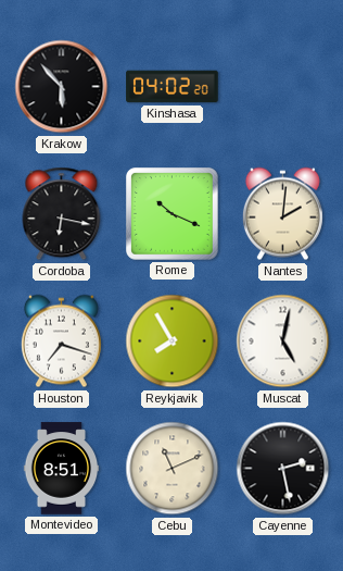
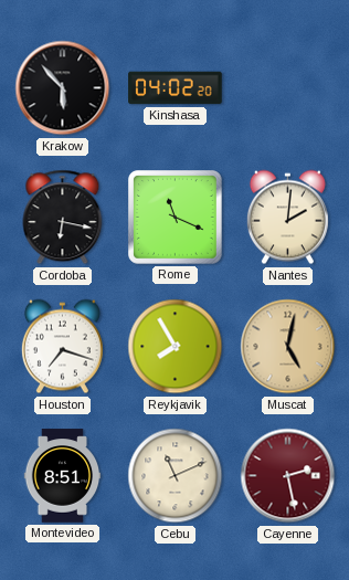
Rome: 10:19 -> 11:19 (176, 218)
Muscat dial: white -> champagne (288, 347)
Cayenne dial: black -> burgundy (288, 476)
